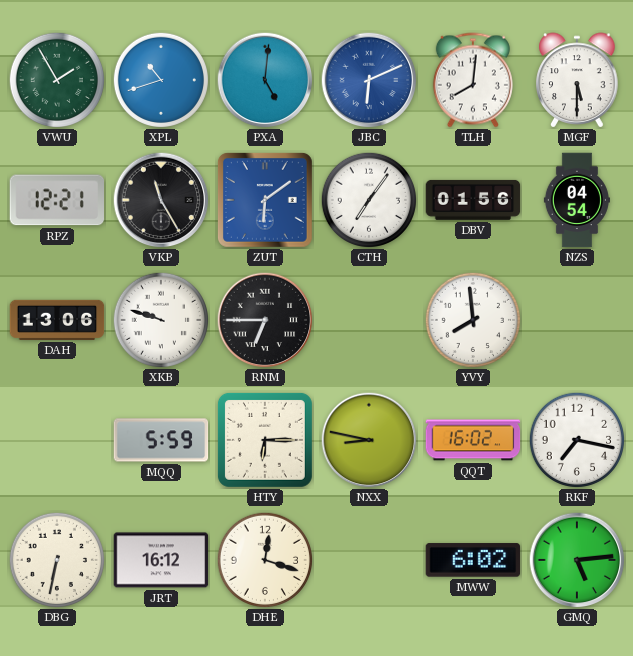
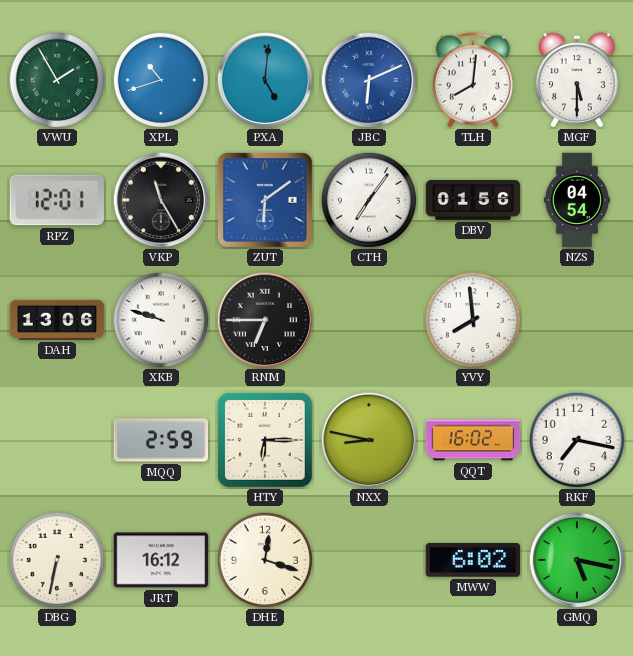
RPZ: 12:21 -> 12:01 (57, 200)
MQQ: 5:59 -> 2:59 (161, 440)
GMQ: 5:14 -> 5:17 (577, 560)
